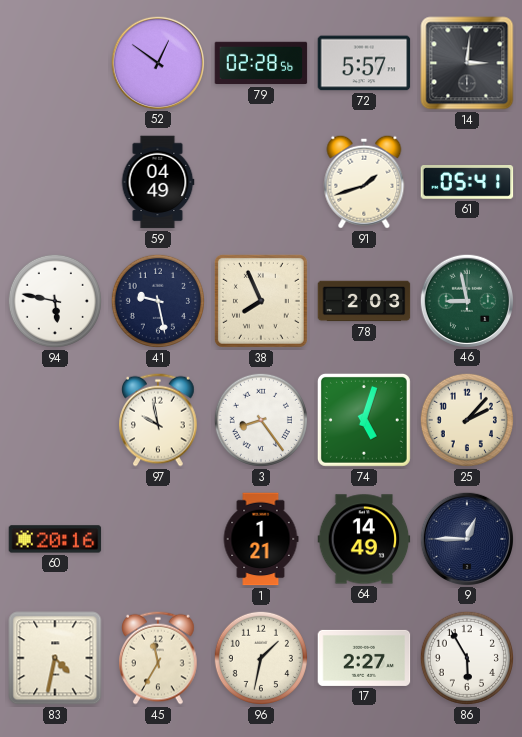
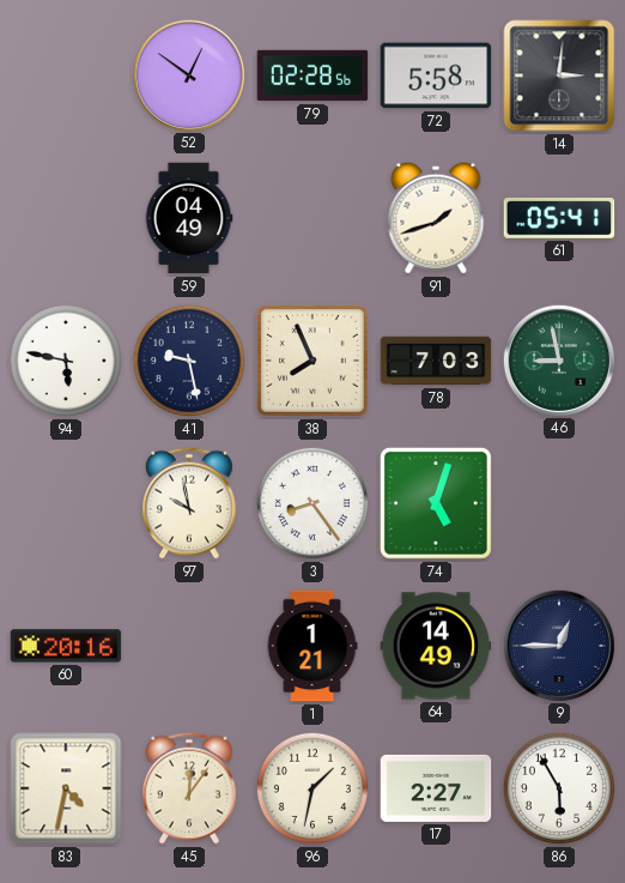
72: 5:57 -> 5:58 (436, 75)
78: 2:03 -> 7:03 (436, 361)
25: 2:07 -> none (467, 420)
45: 11:35 -> 12:06 (190, 788)
